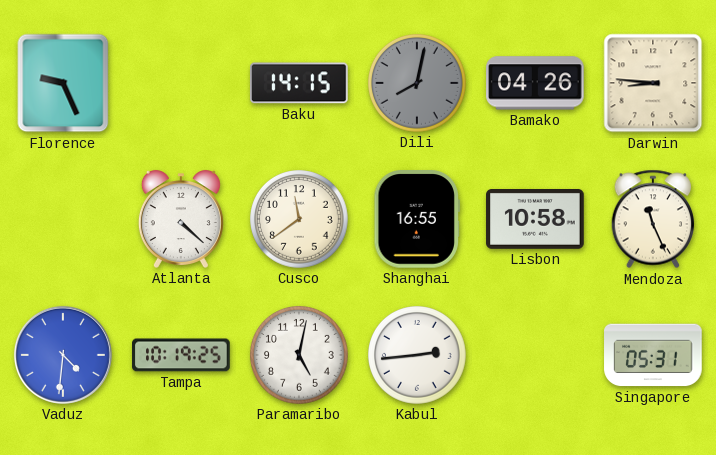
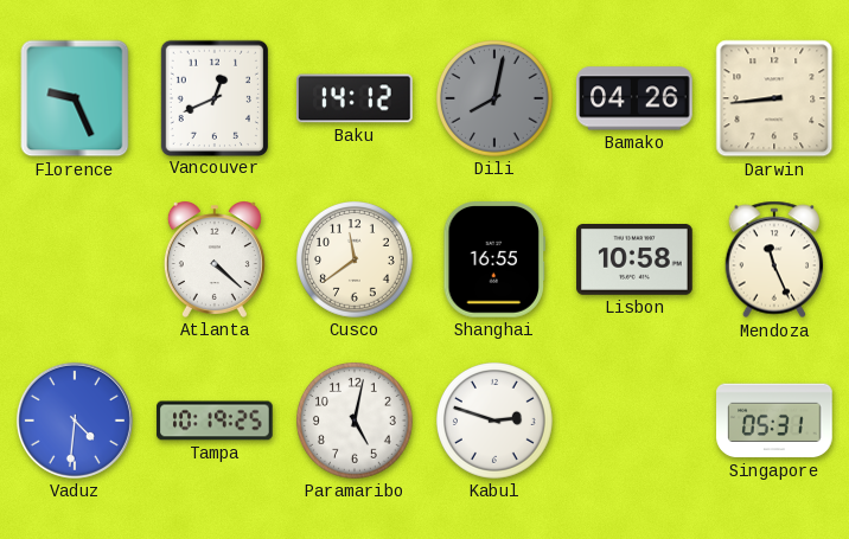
Vancouver: none -> 12:41 (215, 97)
Baku: 14:15 -> 14:12 (356, 98)
Darwin: 8:46 -> 8:44 (774, 98)
Kabul: 2:44 -> 2:48 (496, 422)
